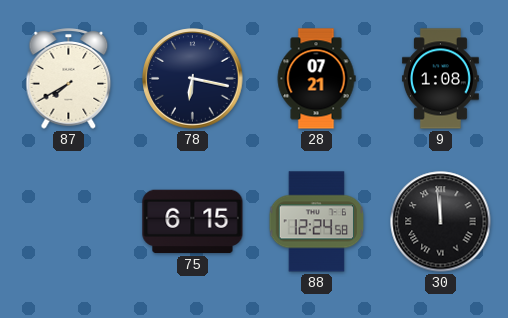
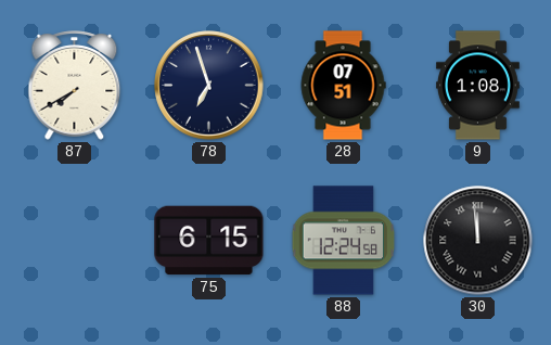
78: 6:17 -> 6:57 (209, 86)
28: 07:21 -> 07:51 (343, 86)
